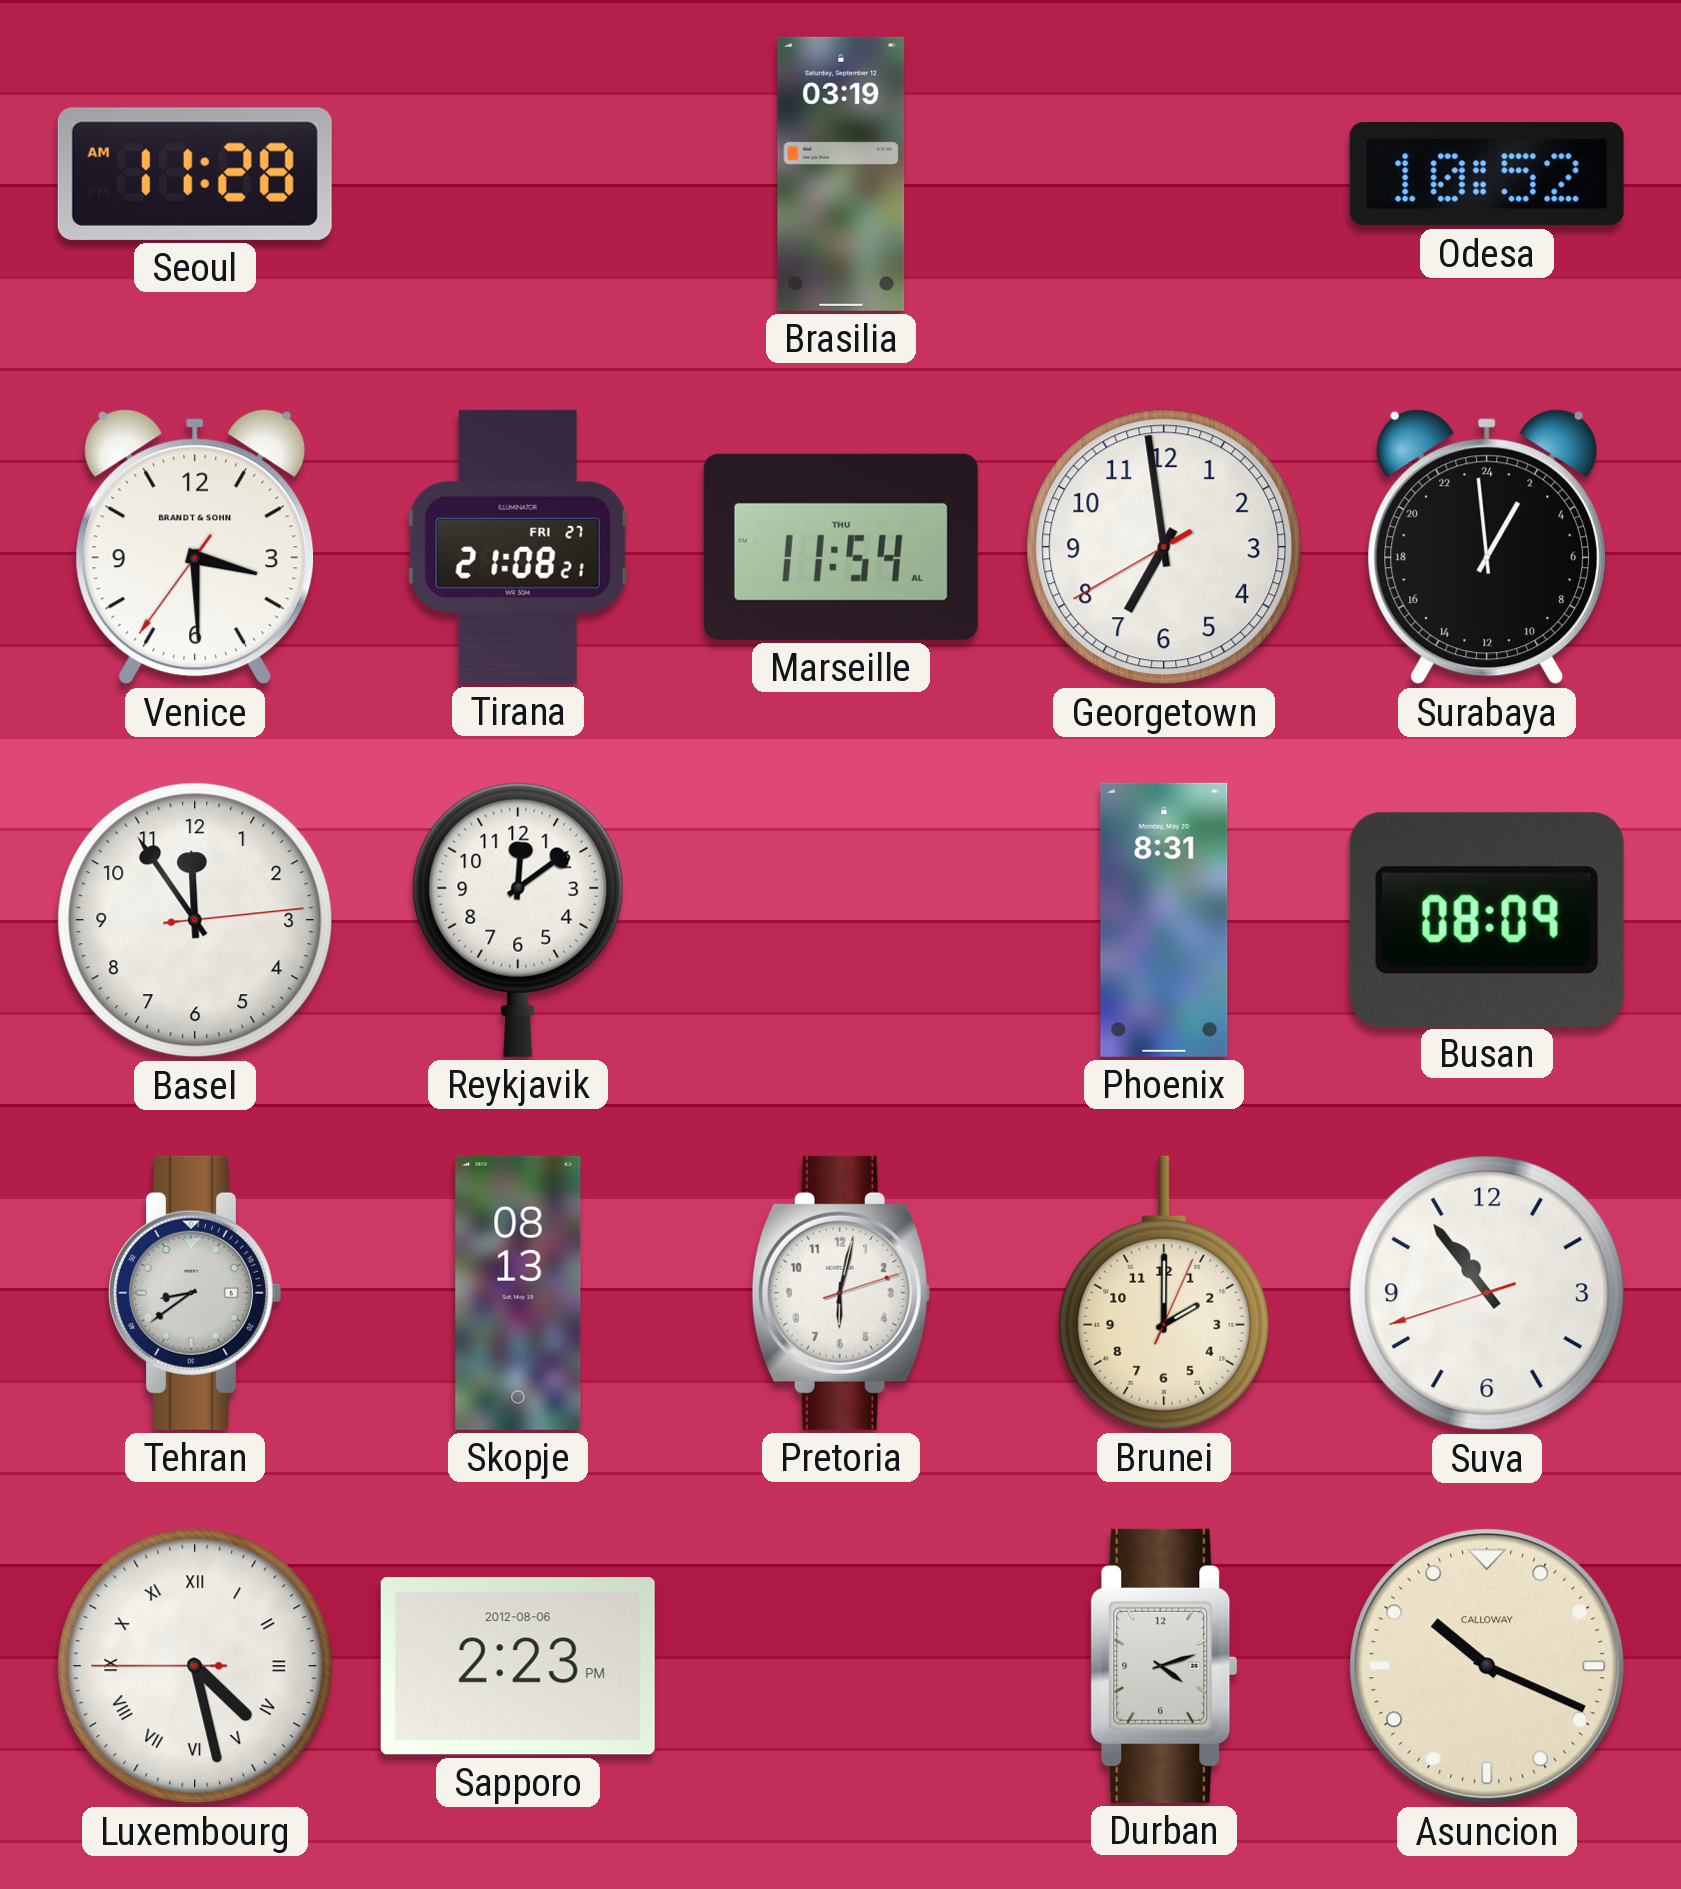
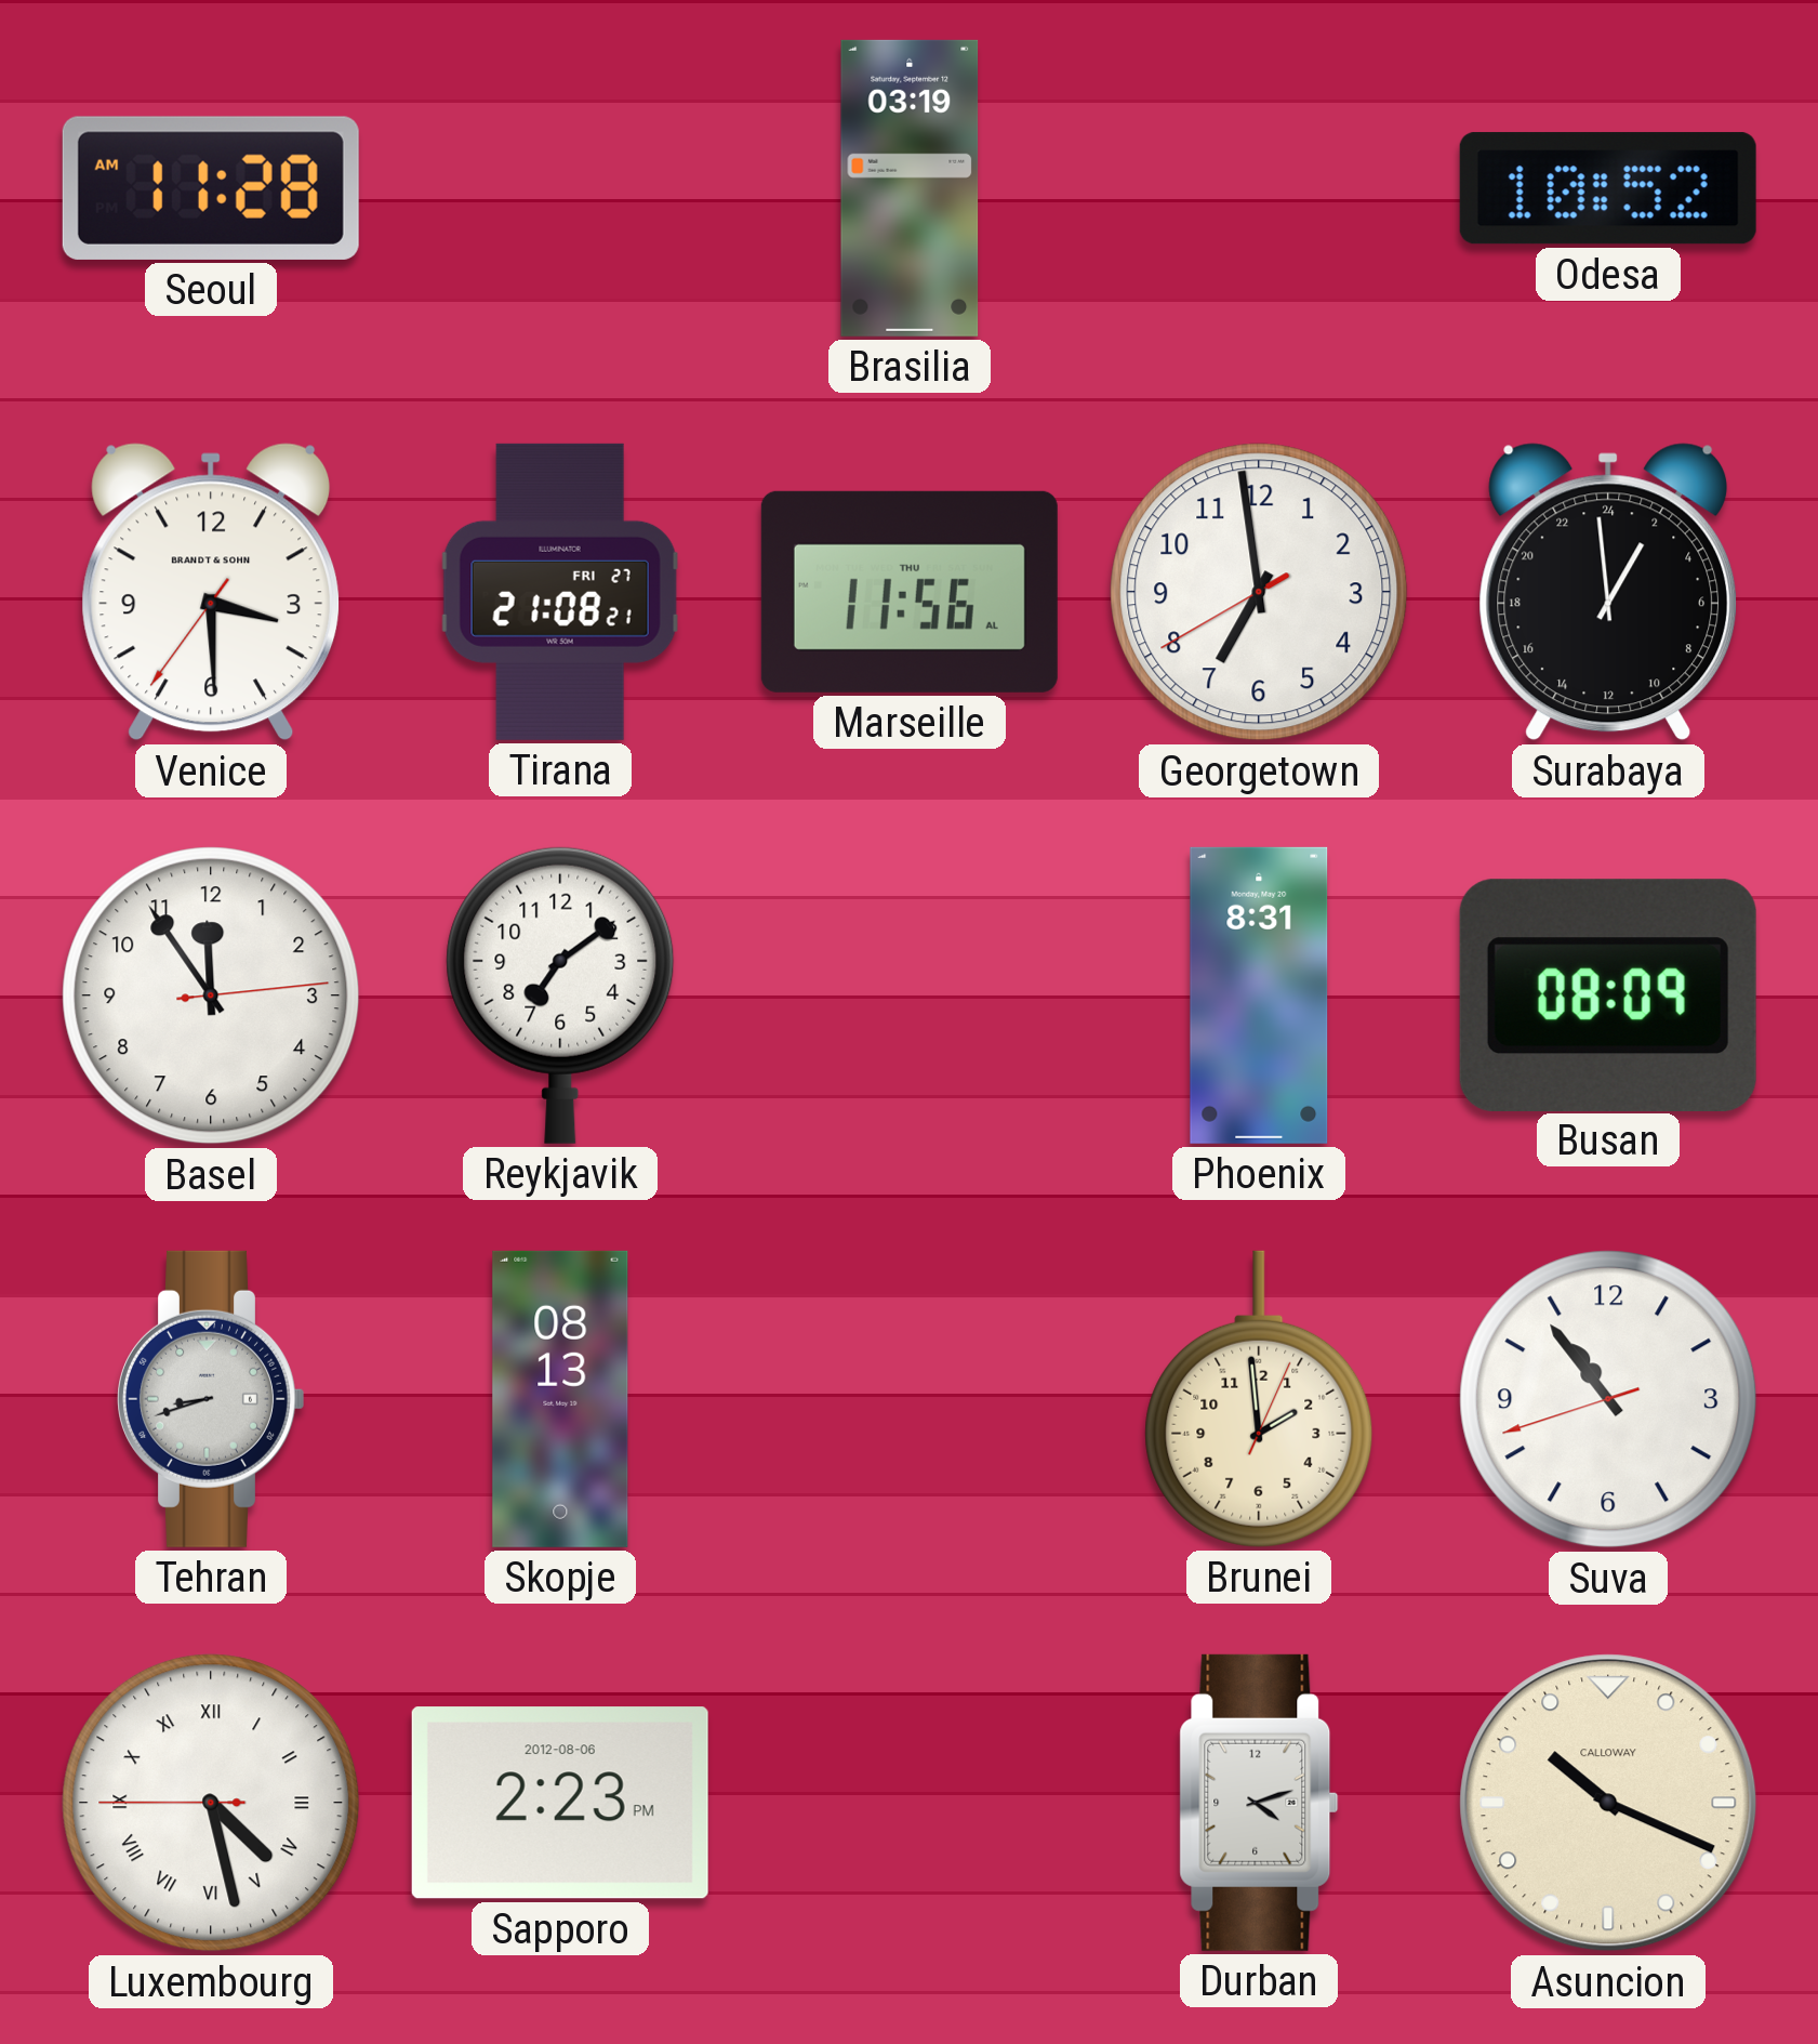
Marseille: 11:54 -> 11:56 (910, 592)
Reykjavik: 12:09 -> 7:09 (560, 995)
Tehran: 8:39 -> 8:42 (211, 1399)
Pretoria: 6:02 -> none (841, 1293)
Brunei: 2:00 -> 1:59 (1259, 1399)
